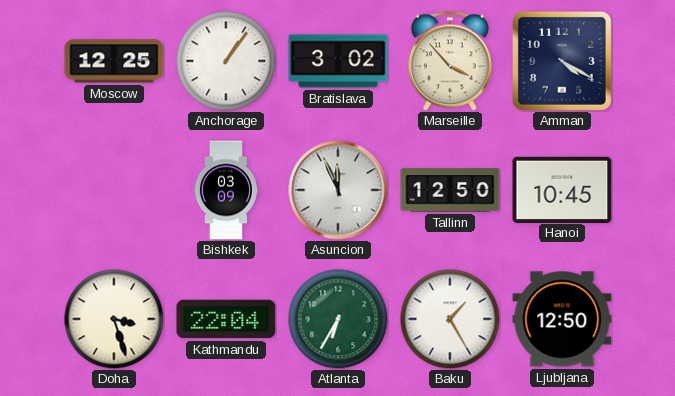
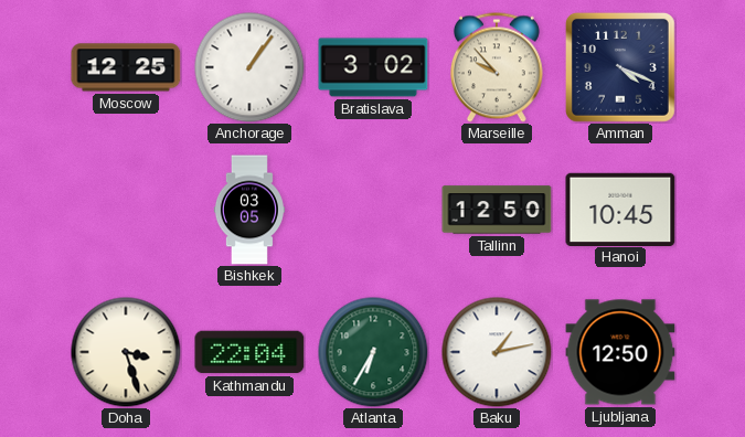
Marseille: 3:53 -> 9:53 (497, 67)
Amman: 4:20 -> 4:19 (620, 67)
Bishkek: 03:09 -> 03:05 (249, 210)
Asuncion: 11:56 -> none (338, 190)
Baku: 1:25 -> 1:13 (497, 352)
